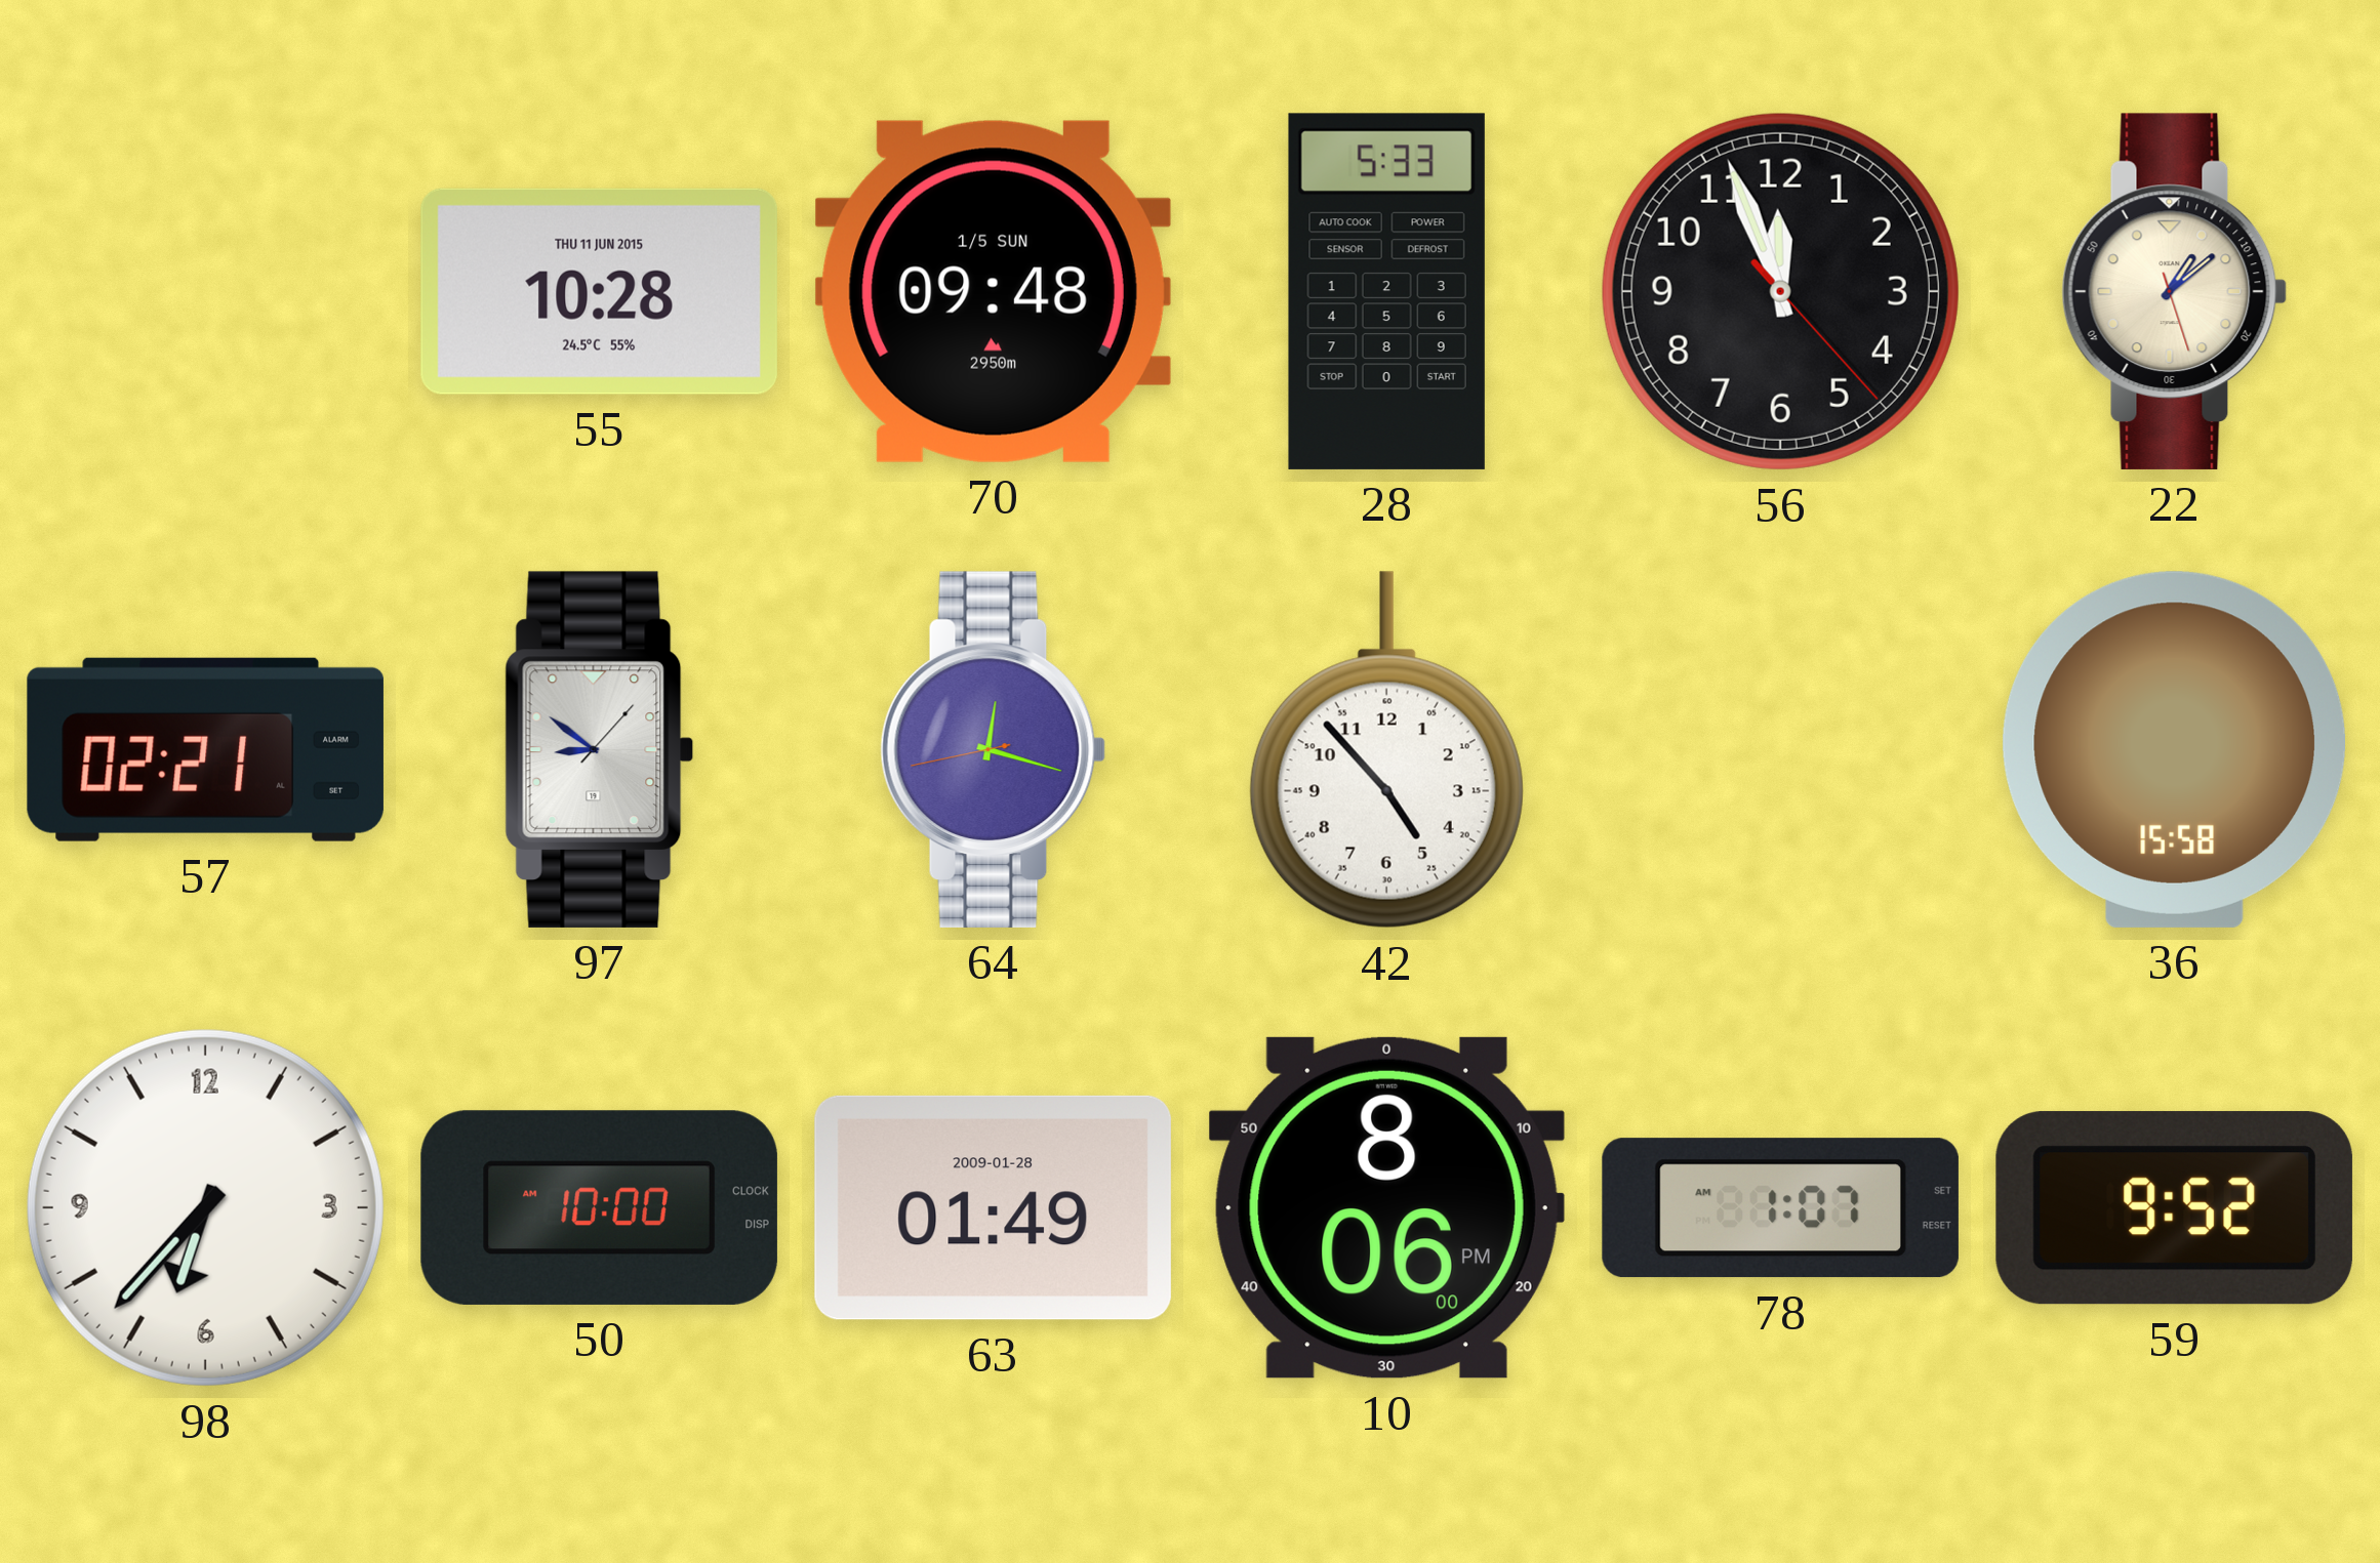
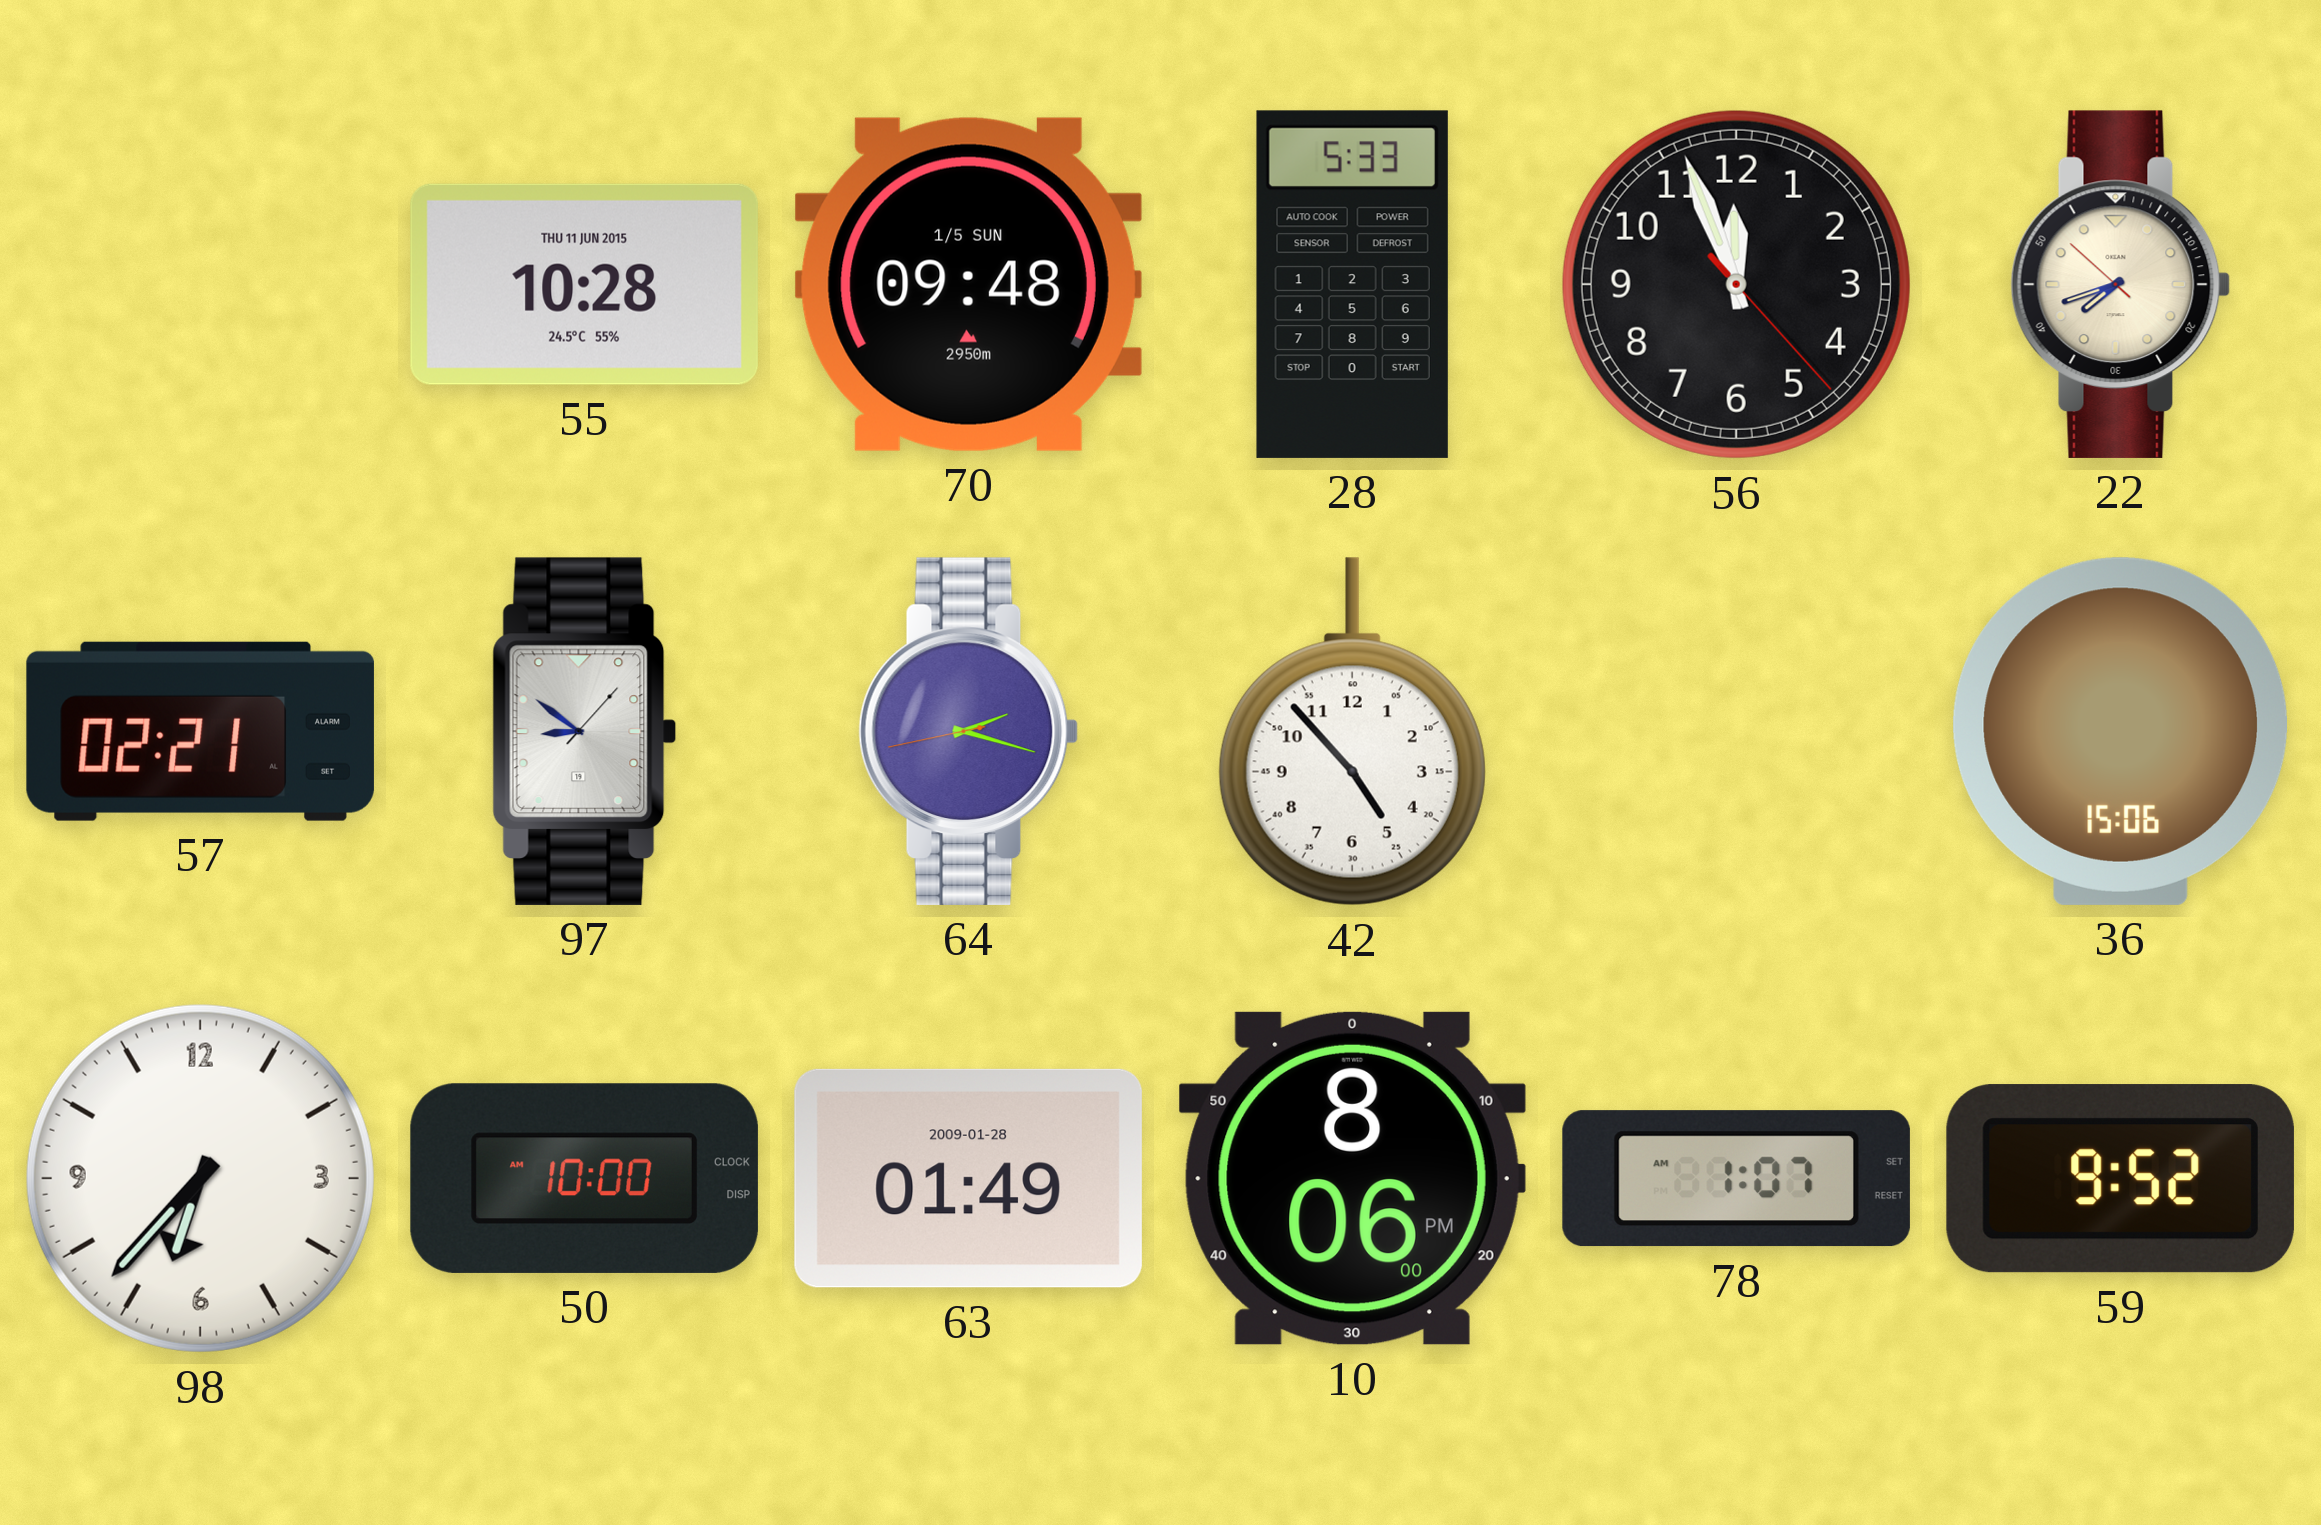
22: 1:08 -> 7:41 (2121, 284)
64: 12:17 -> 2:17 (969, 731)
36: 15:58 -> 15:06 (2120, 731)
